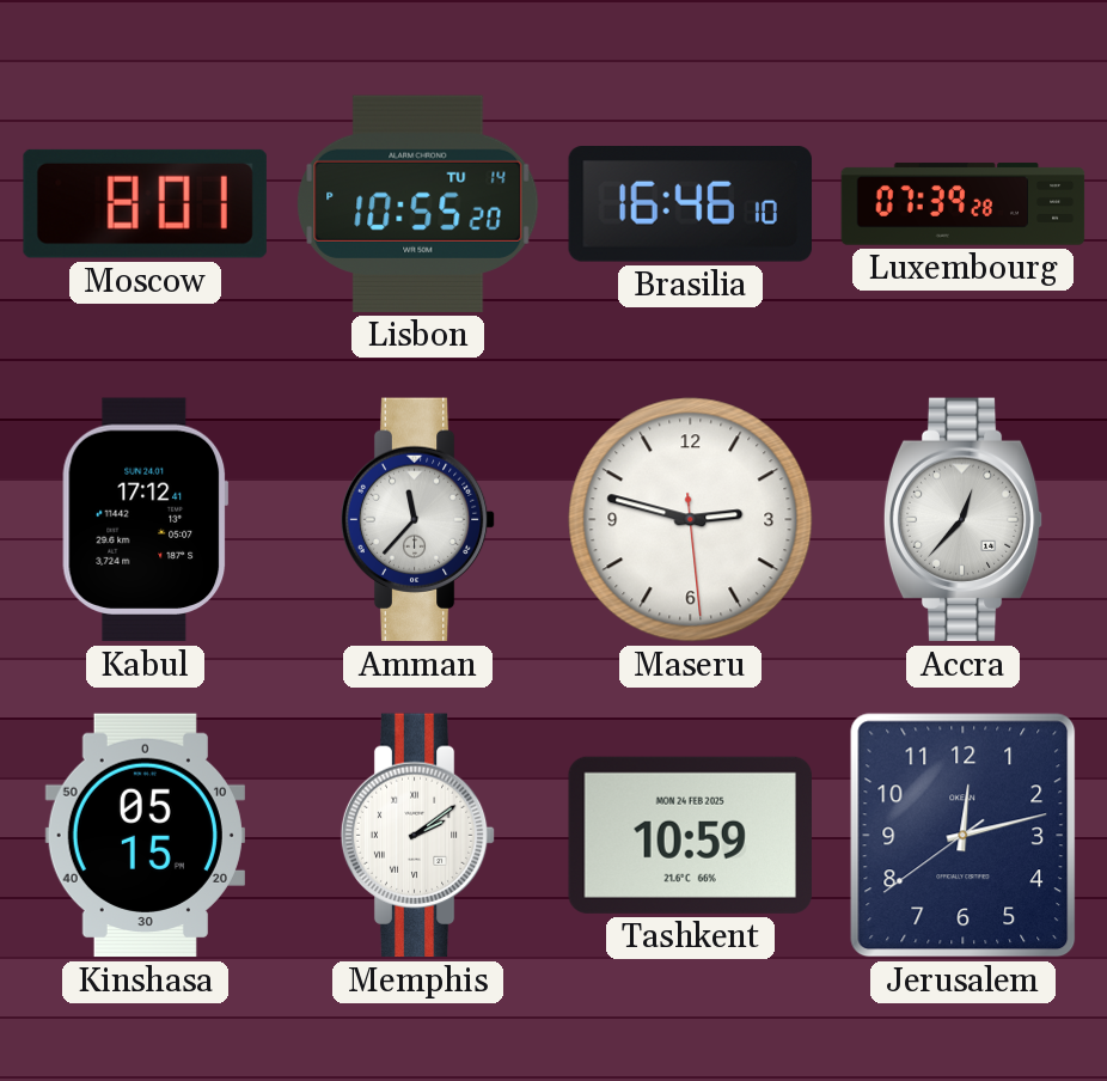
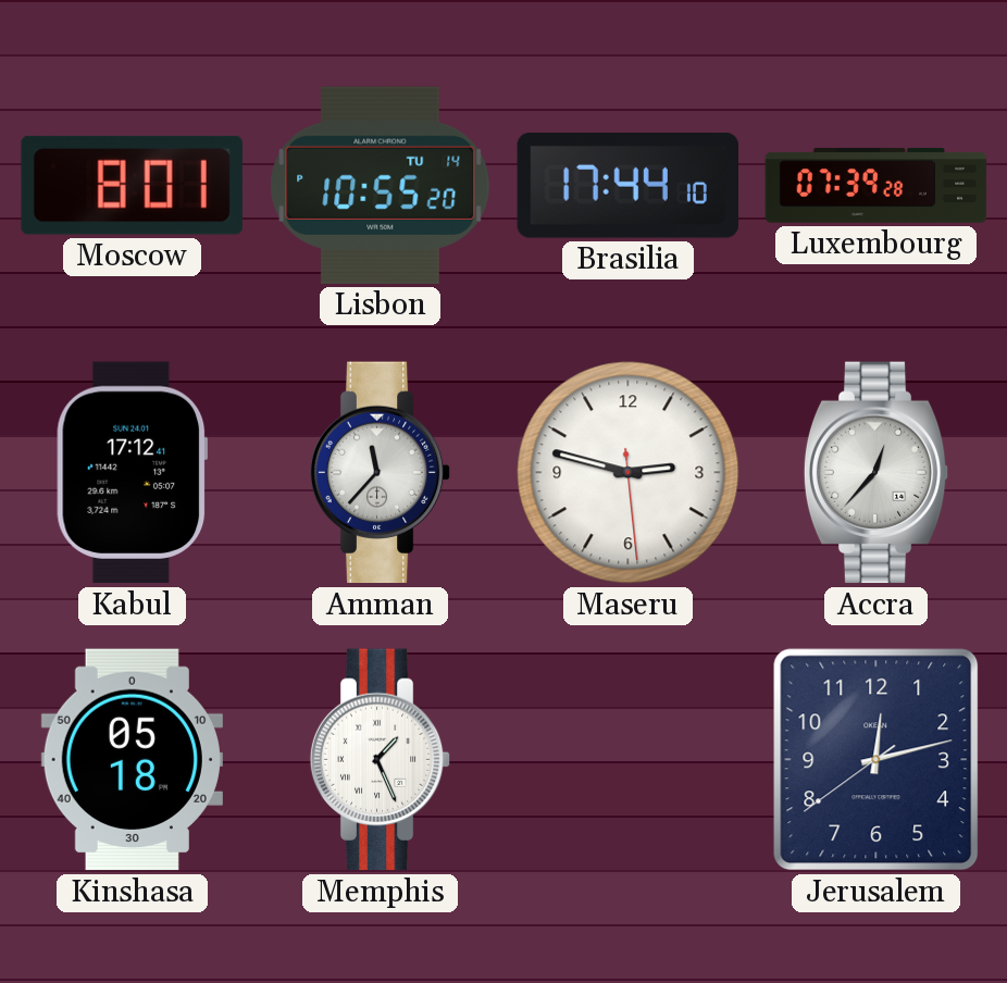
Brasilia: 16:46 -> 17:44 (627, 186)
Kinshasa: 05:15 -> 05:18 (132, 760)
Memphis: 2:09 -> 1:26 (381, 760)
Tashkent: 10:59 -> none (690, 835)
